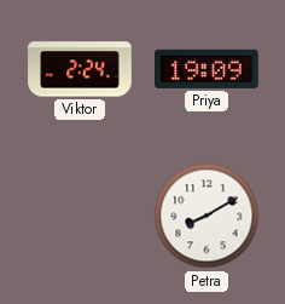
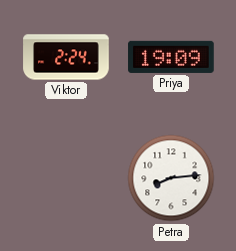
Petra: 8:10 -> 8:14 (171, 178)
